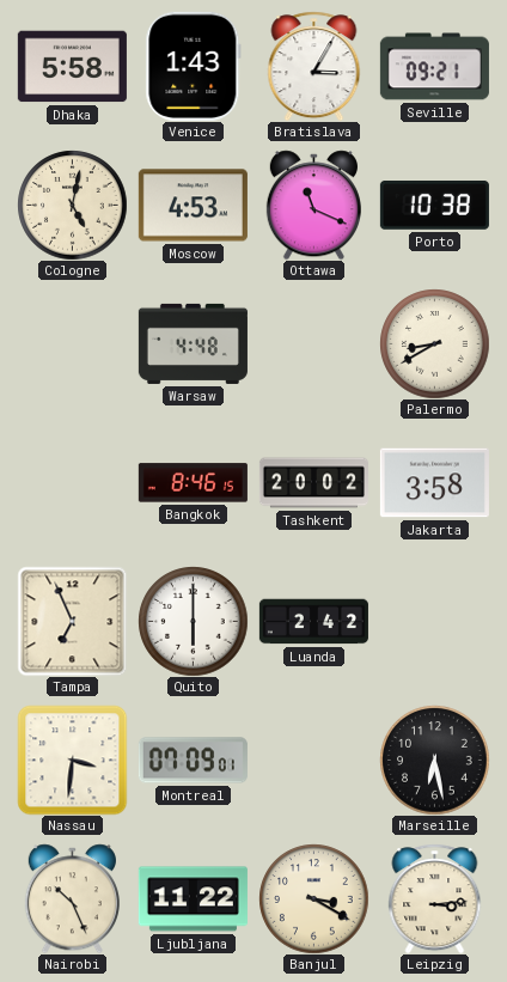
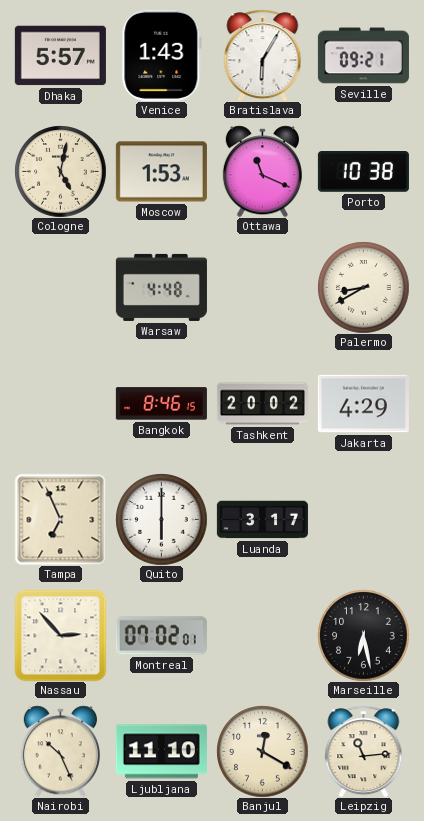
Dhaka: 5:58 -> 5:57 (60, 56)
Bratislava: 3:05 -> 6:05 (263, 55)
Moscow: 4:53 -> 1:53 (161, 172)
Jakarta: 3:58 -> 4:29 (363, 404)
Luanda: 2:42 -> 3:17 (262, 520)
Nassau: 3:31 -> 2:53 (60, 635)
Montreal: 07:09 -> 07:02 (161, 636)
Ljubljana: 11:22 -> 11:10 (161, 752)
Banjul: 3:20 -> 12:20 (262, 751)
Leipzig: 3:14 -> 11:14 (364, 751)
